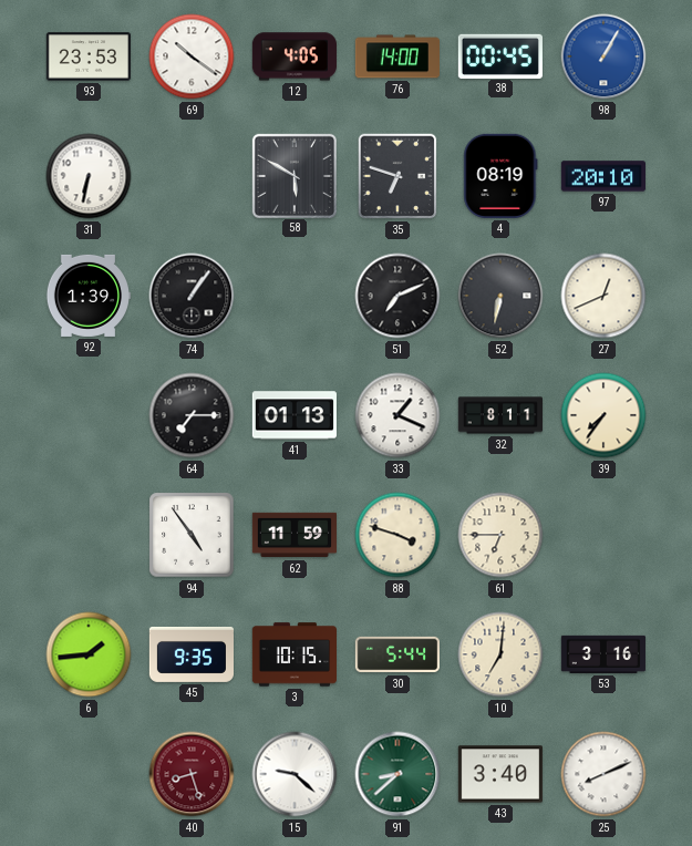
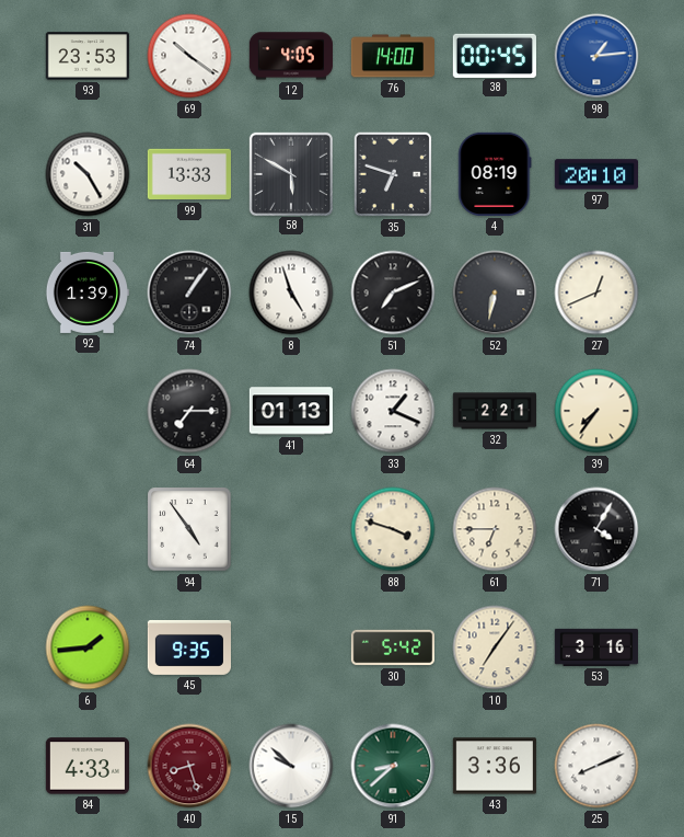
98: 1:05 -> 1:14 (596, 56)
31: 6:32 -> 10:25 (88, 174)
99: none -> 13:33 (188, 174)
8: none -> 4:57 (291, 293)
32: 8:11 -> 2:21 (494, 411)
62: 11:59 -> none (293, 535)
71: none -> 4:05 (596, 529)
3: 10:15 -> none (293, 654)
30: 5:44 -> 5:42 (392, 647)
10: 7:01 -> 7:06 (495, 647)
84: none -> 4:33 (88, 766)
15: 9:22 -> 9:52 (291, 766)
43: 3:40 -> 3:36 (495, 766)
